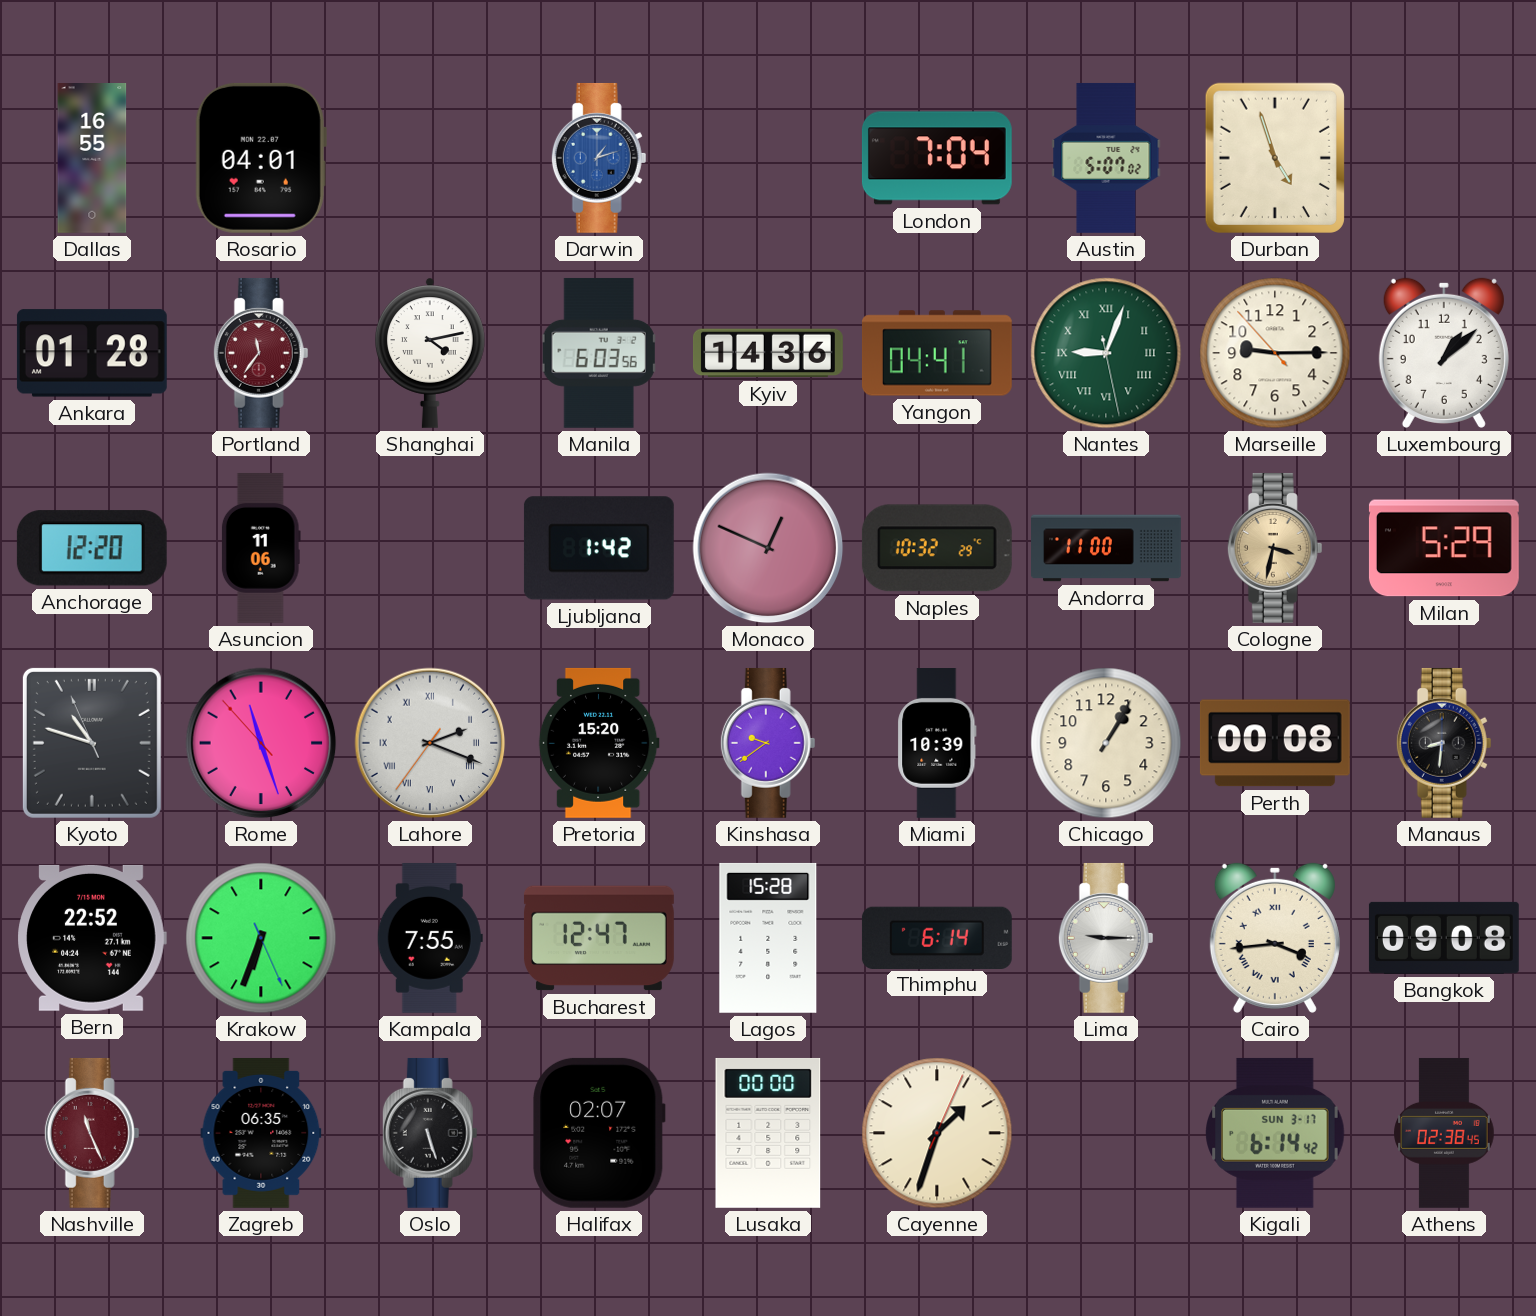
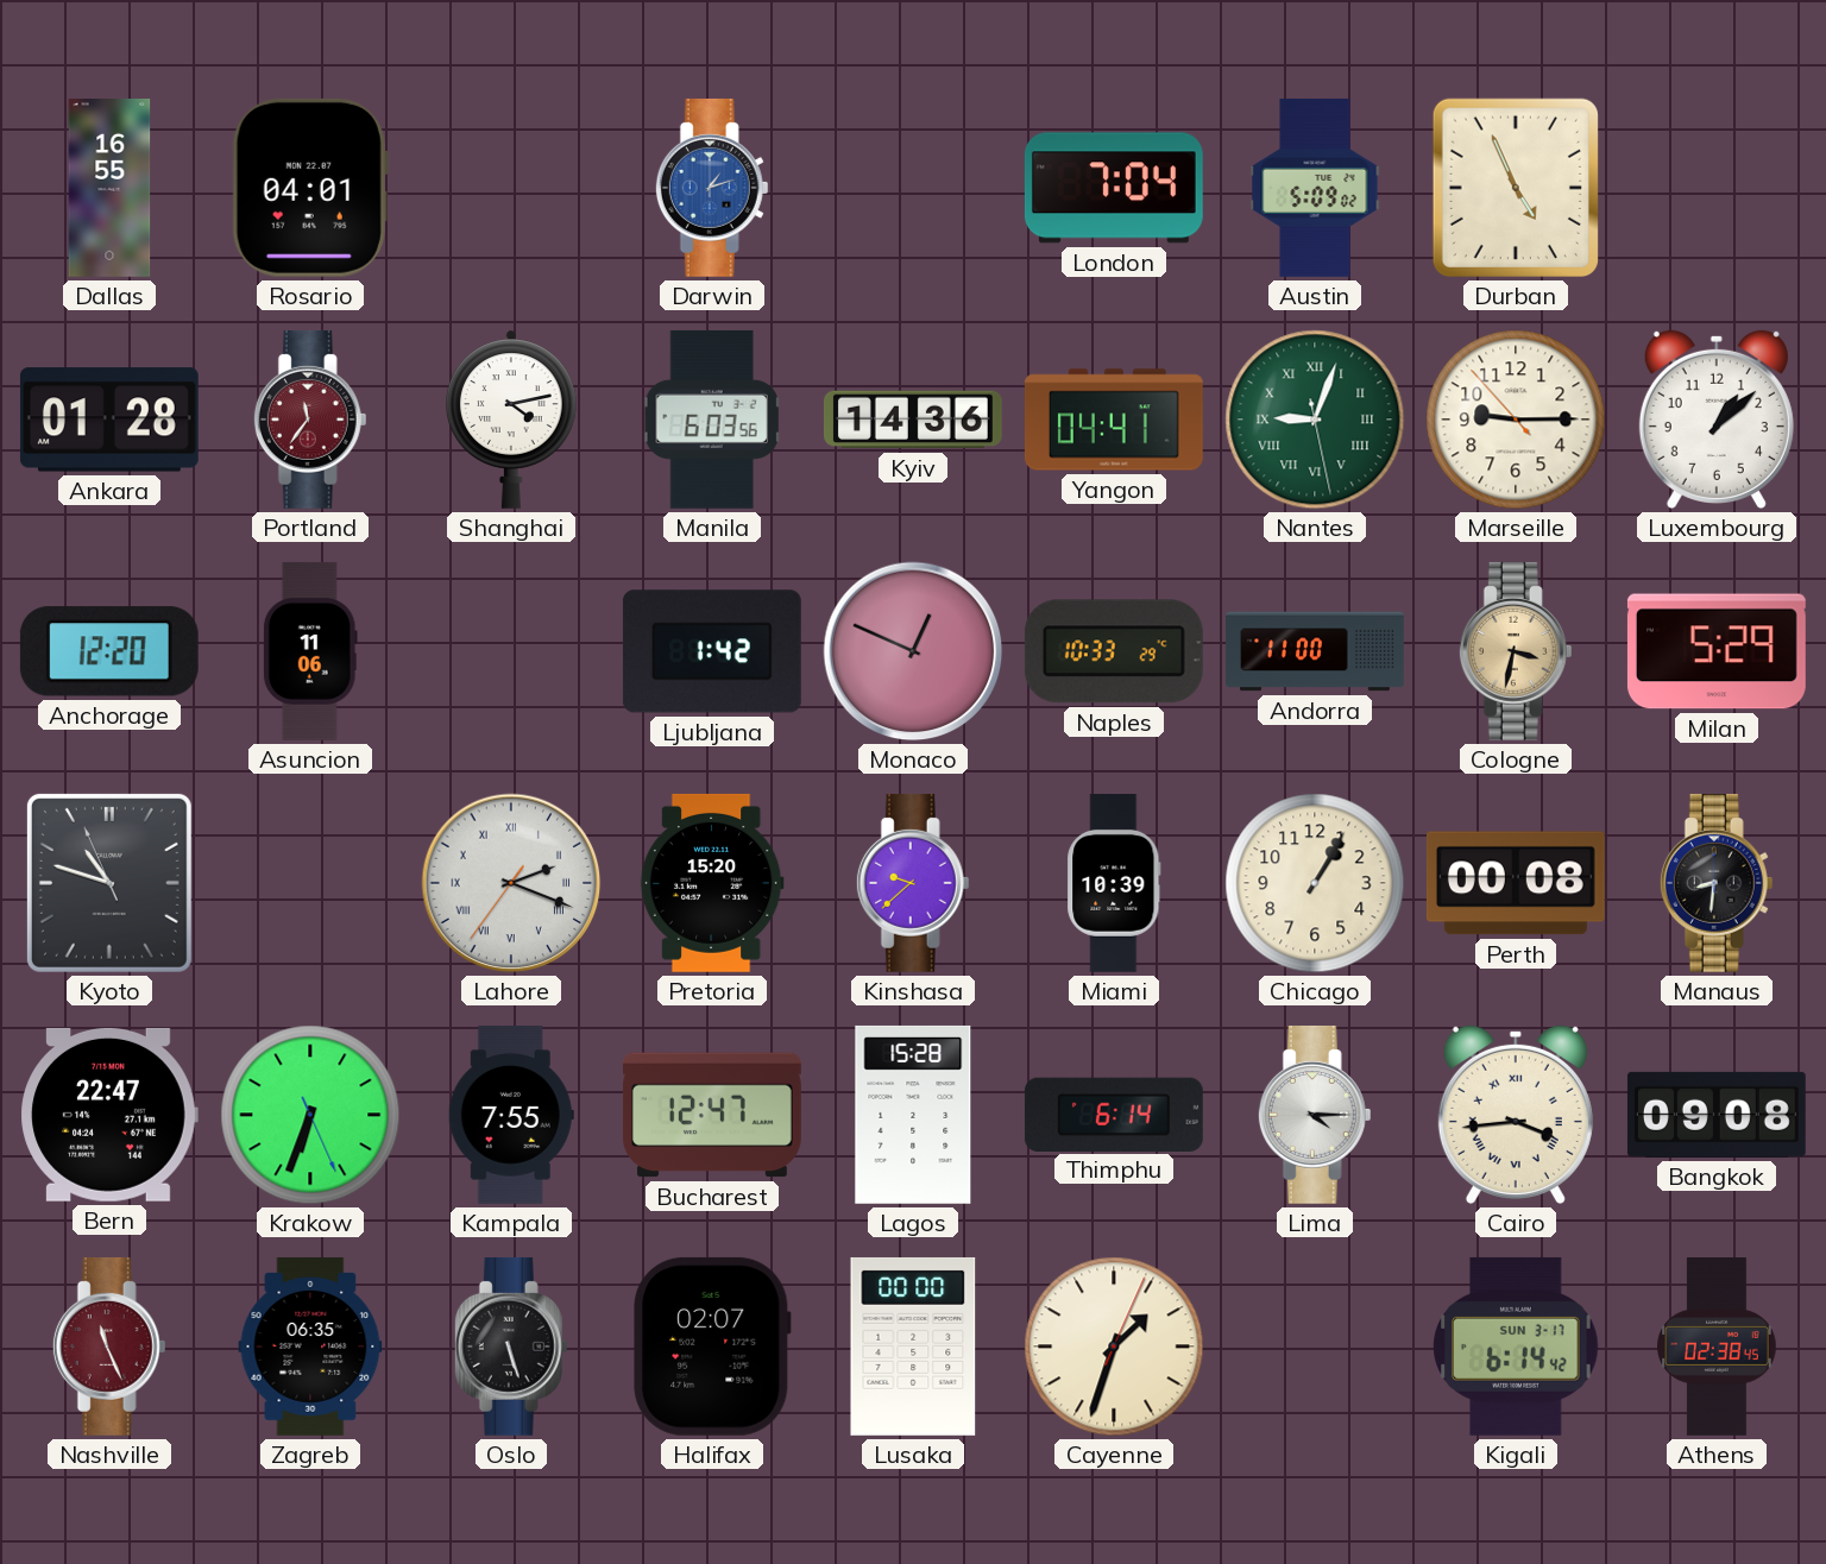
Austin: 5:07 -> 5:09 (1315, 188)
Durban: 4:57 -> 4:56 (1516, 188)
Naples: 10:32 -> 10:33 (1114, 651)
Rome: 11:26 -> none (261, 743)
Kinshasa: 9:39 -> 9:38 (913, 883)
Bern: 22:52 -> 22:47 (109, 1115)
Lima: 9:15 -> 4:15 (1315, 1115)
